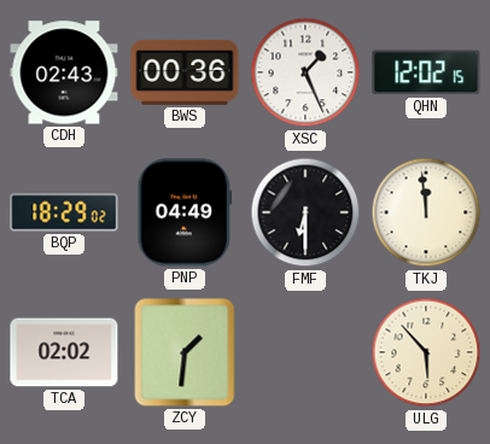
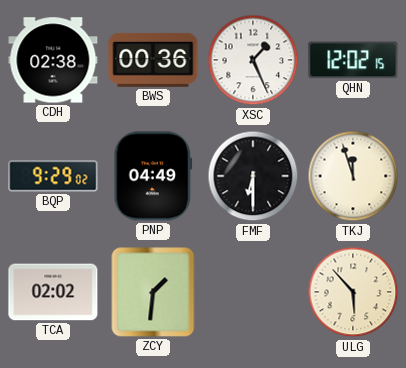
CDH: 02:43 -> 02:38 (53, 60)
BQP: 18:29 -> 9:29 (53, 176)
TKJ: 11:59 -> 11:57 (353, 176)
